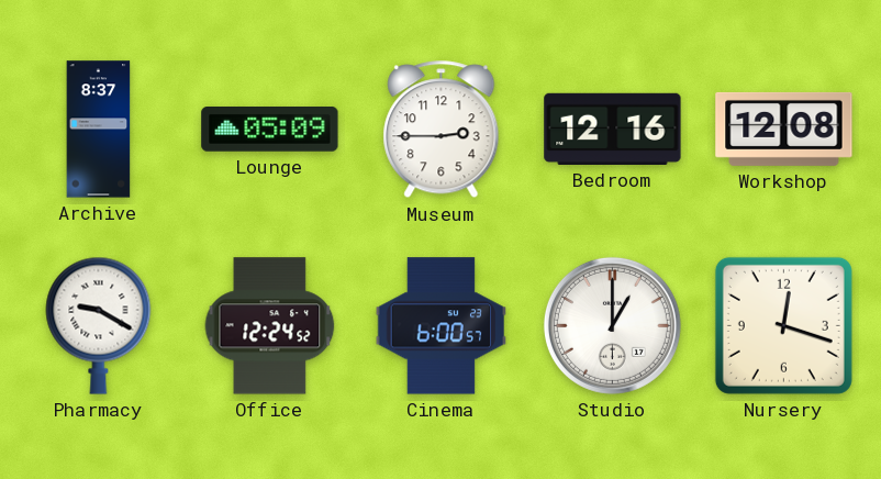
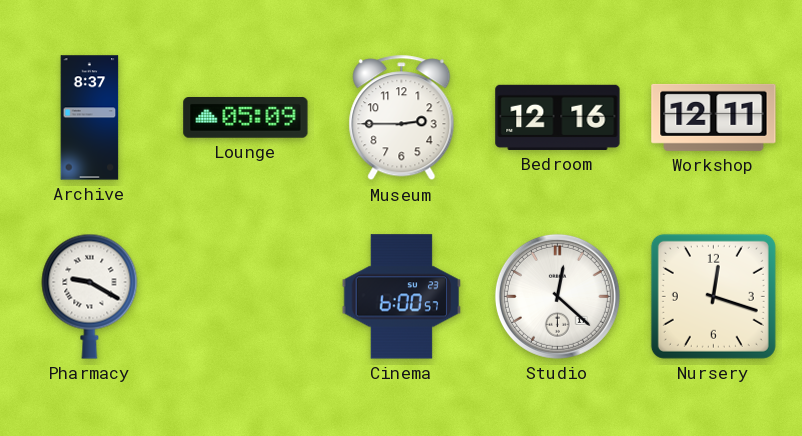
Workshop: 12:08 -> 12:11 (714, 117)
Office: 12:24 -> none (270, 326)
Studio: 1:00 -> 12:22 (557, 296)
